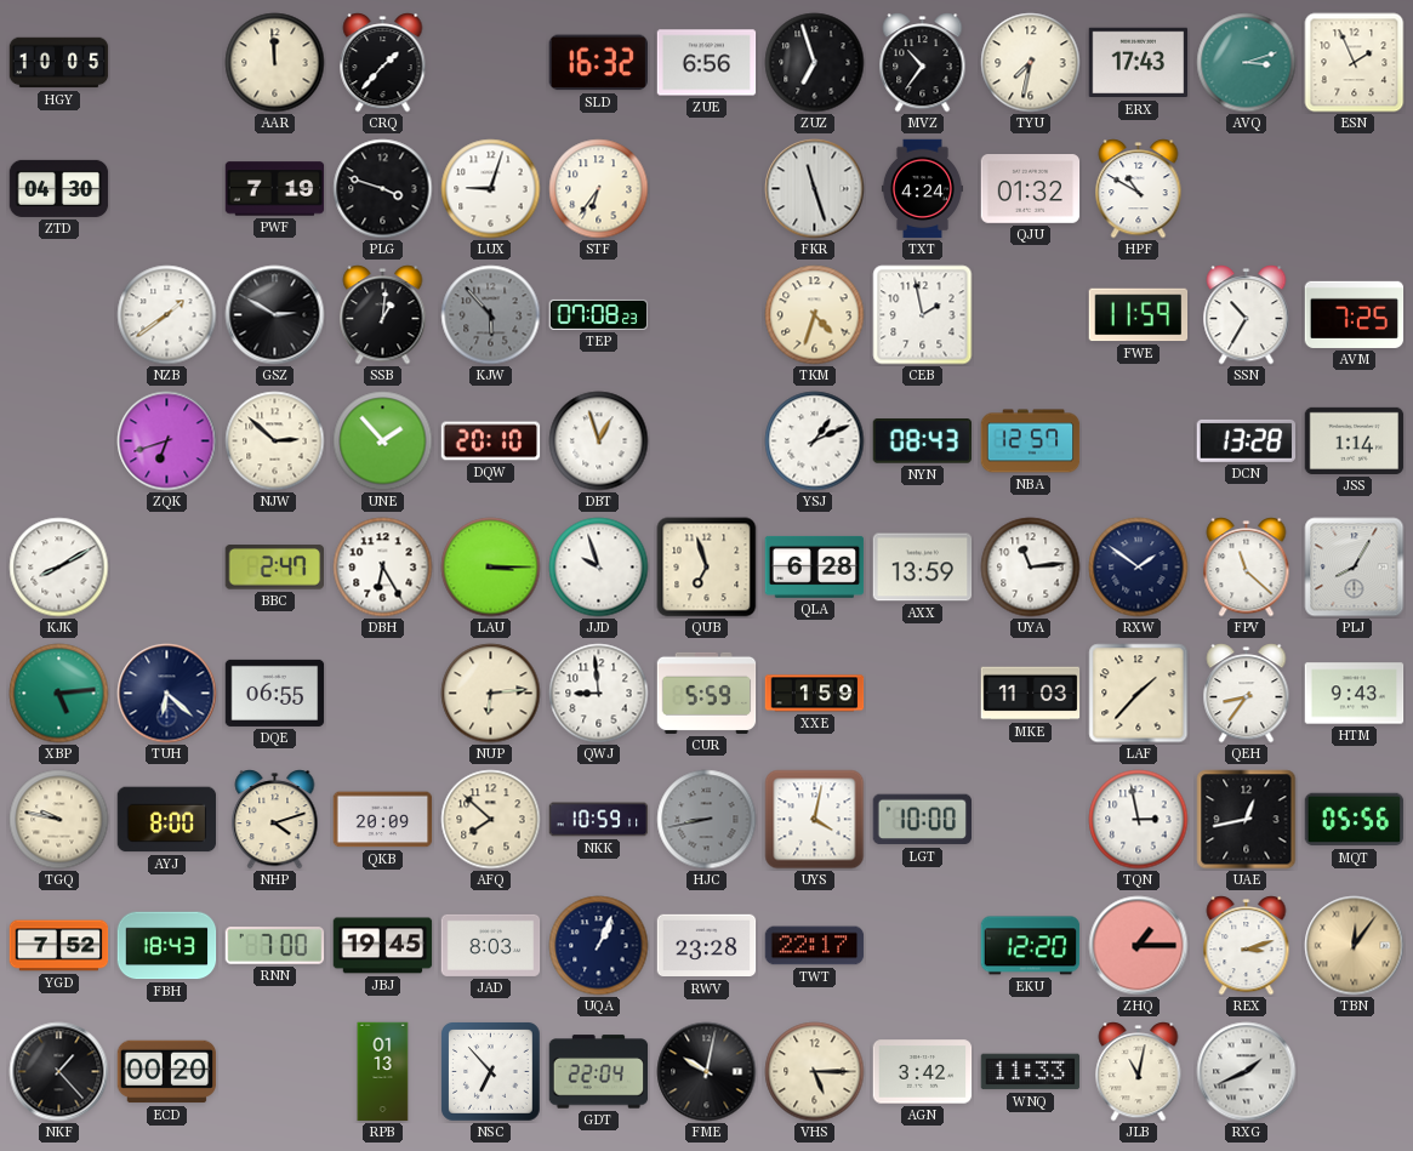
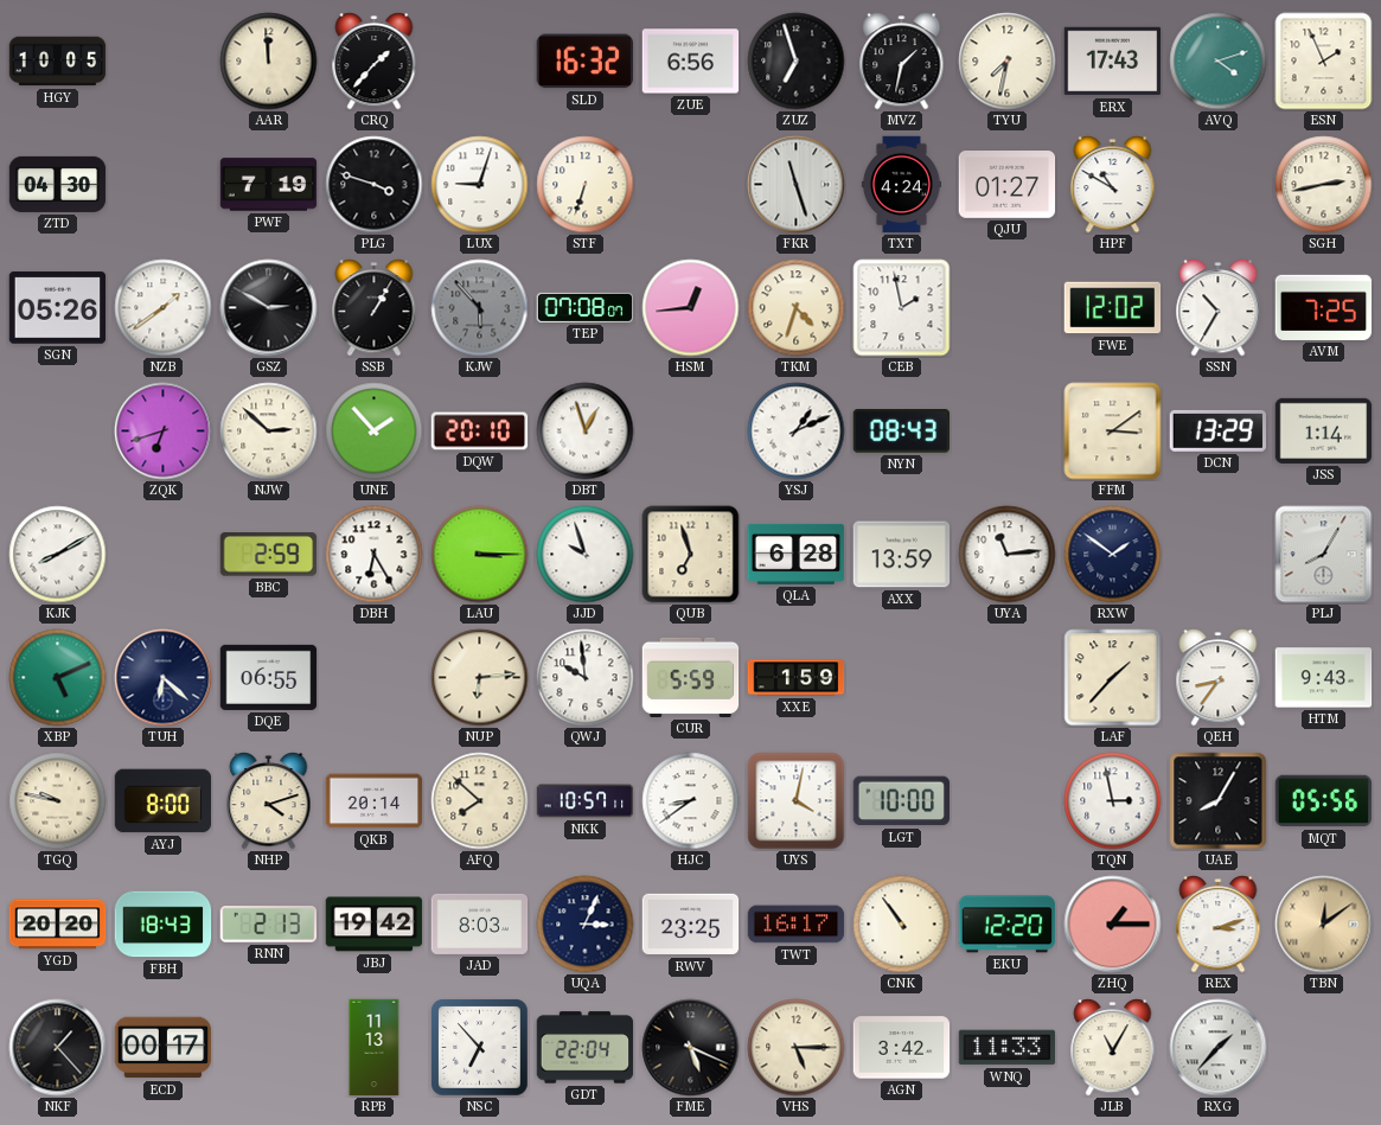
MVZ: 10:36 -> 1:32 (902, 62)
AVQ: 3:12 -> 4:12 (1219, 62)
STF: 6:36 -> 6:33 (586, 185)
QJU: 01:32 -> 01:27 (1008, 185)
SGH: none -> 2:43 (1324, 185)
SGN: none -> 05:26 (58, 308)
SSB: 1:01 -> 1:05 (375, 308)
TEP: 07:08:23 -> 07:08:07 (586, 307)
HSM: none -> 12:44 (691, 308)
FWE: 11:59 -> 12:02 (1113, 308)
NBA: 12:57 -> none (1031, 441)
FFM: none -> 3:09 (1113, 432)
DCN: 13:28 -> 13:29 (1217, 430)
BBC: 2:47 -> 2:59 (268, 555)
FPV: 11:22 -> none (1247, 568)
XBP: 5:14 -> 5:11 (58, 678)
QWJ: 8:59 -> 9:59 (586, 678)
MKE: 11:03 -> none (1031, 694)
QKB: 20:09 -> 20:14 (375, 801)
NKK: 10:59 -> 10:57 (586, 801)
HJC: 8:43 -> 8:39 (691, 801)
HJC dial: grey -> white (691, 801)
UAE: 12:43 -> 8:05 (1219, 801)
YGD: 7:52 -> 20:20 (58, 925)
RNN: 7:00 -> 2:13 (269, 925)
JBJ: 19:45 -> 19:42 (375, 925)
UQA: 1:04 -> 3:04 (586, 925)
RWV: 23:28 -> 23:25 (691, 925)
TWT: 22:17 -> 16:17 (797, 925)
CNK: none -> 10:54 (902, 925)
TBN: 12:06 -> 12:09 (1324, 925)
ECD: 00:20 -> 00:17 (164, 1048)
RPB: 01:13 -> 11:13 (375, 1048)
FME: 10:02 -> 5:19 (691, 1048)
JLB: 11:02 -> 11:05 (1113, 1048)
RXG: 1:41 -> 1:37 (1219, 1048)
